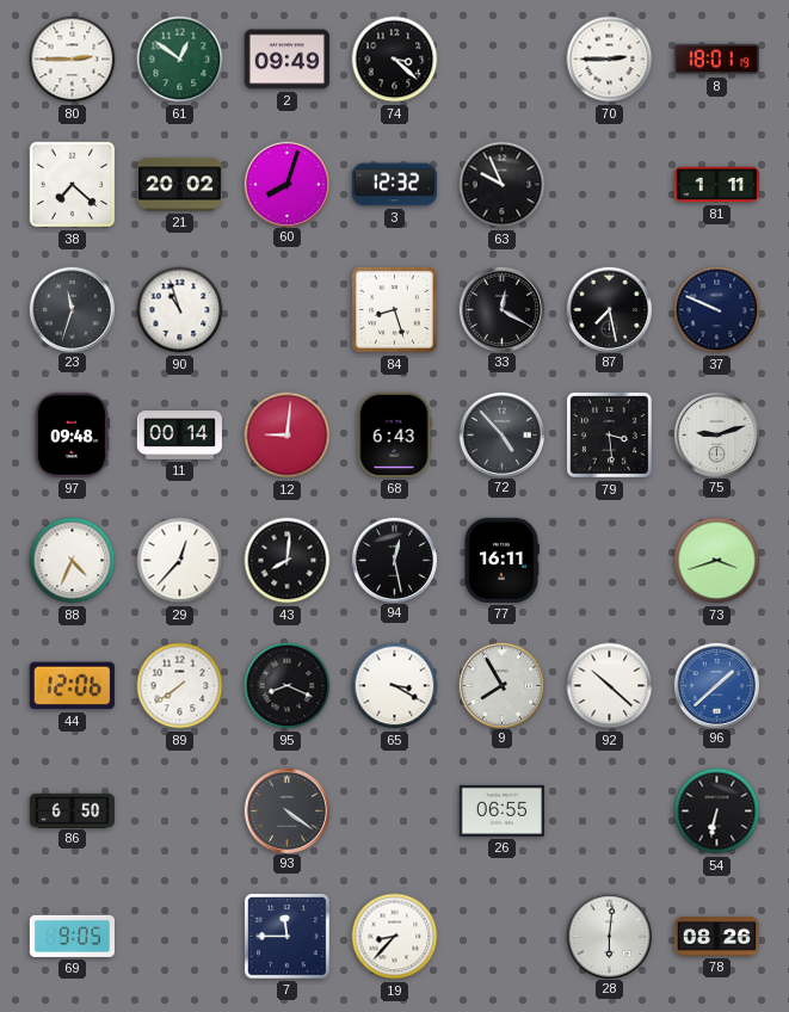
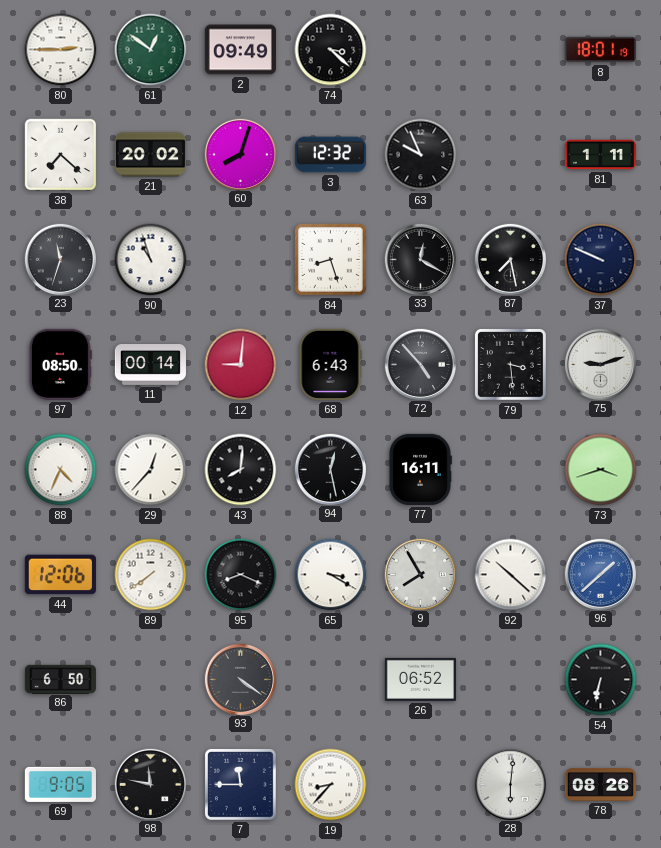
70: 2:45 -> none (610, 60)
97: 09:48 -> 08:50 (60, 364)
26: 06:55 -> 06:52 (420, 679)
98: none -> 11:47 (150, 784)
